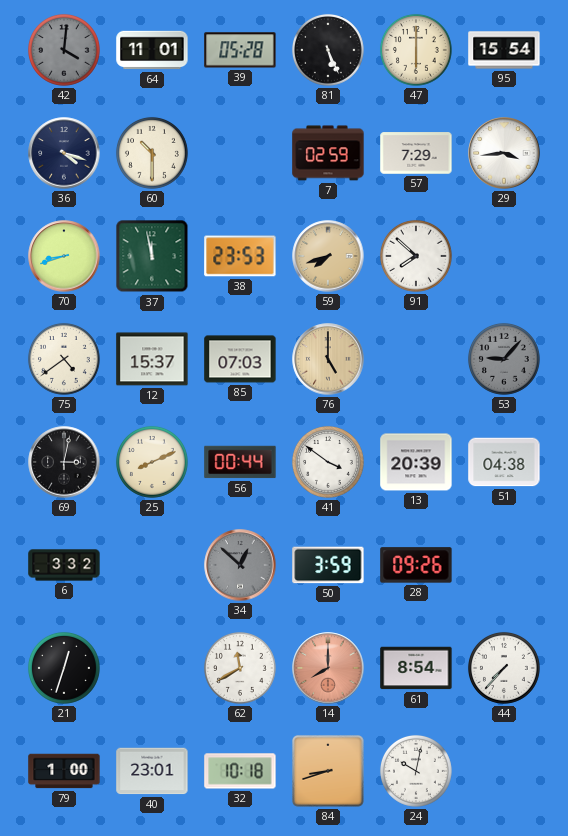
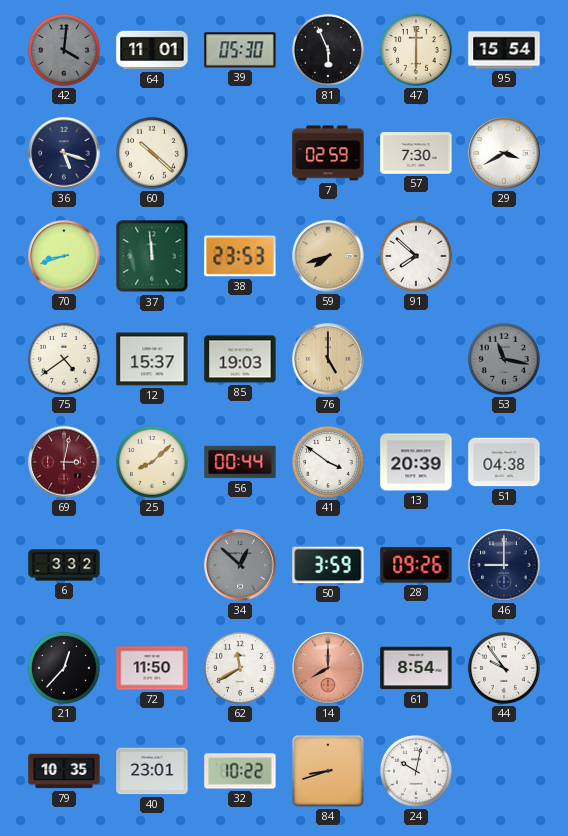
39: 05:28 -> 05:30 (240, 50)
81: 5:26 -> 5:56 (328, 50)
36: 4:18 -> 5:18 (64, 153)
60: 10:30 -> 10:22 (152, 153)
57: 7:29 -> 7:30 (416, 153)
29: 3:44 -> 3:40 (504, 153)
37: 11:58 -> 11:59 (152, 256)
85: 07:03 -> 19:03 (240, 359)
53: 9:07 -> 11:17 (504, 359)
69 dial: black -> burgundy (64, 462)
25: 8:11 -> 8:08 (152, 462)
46: none -> 9:00 (504, 565)
21: 12:33 -> 12:37 (64, 668)
72: none -> 11:50 (152, 668)
44: 7:37 -> 9:54 (504, 668)
79: 1:00 -> 10:35 (64, 771)
32: 10:18 -> 10:22 (240, 771)
